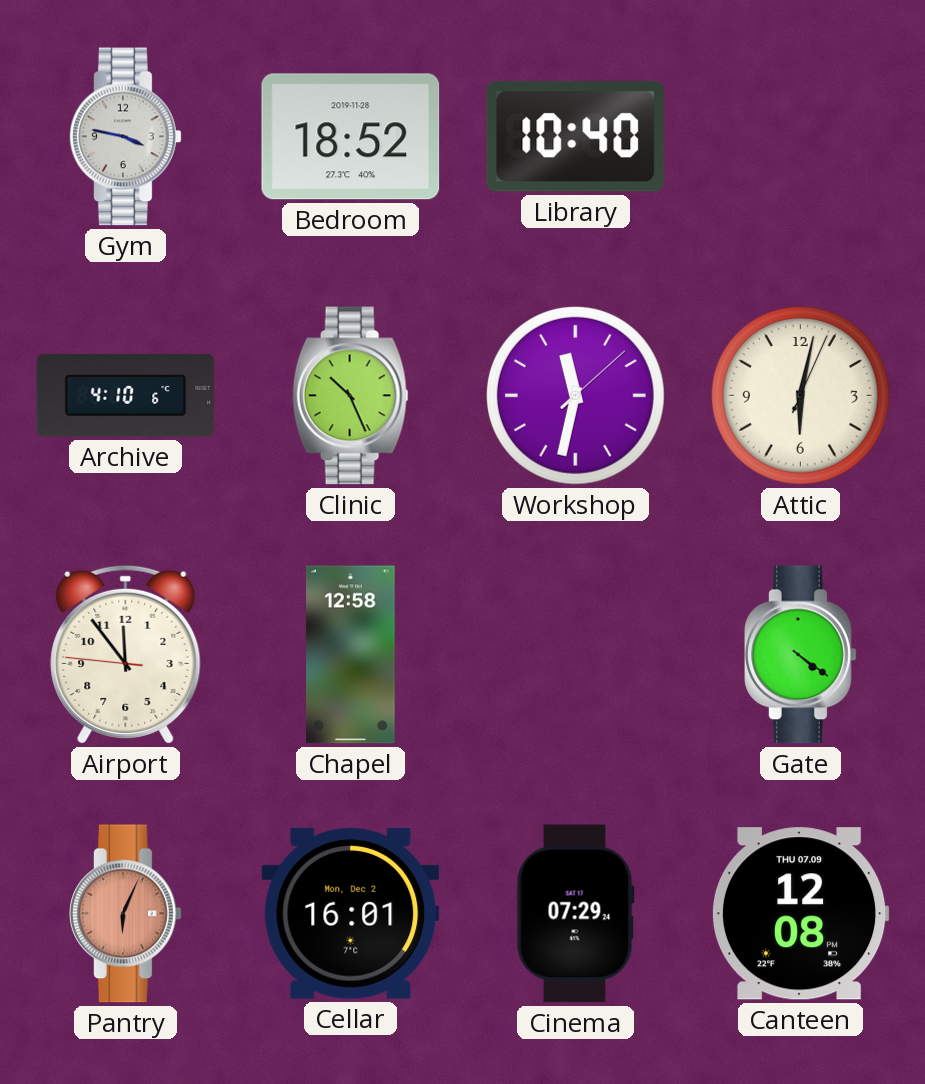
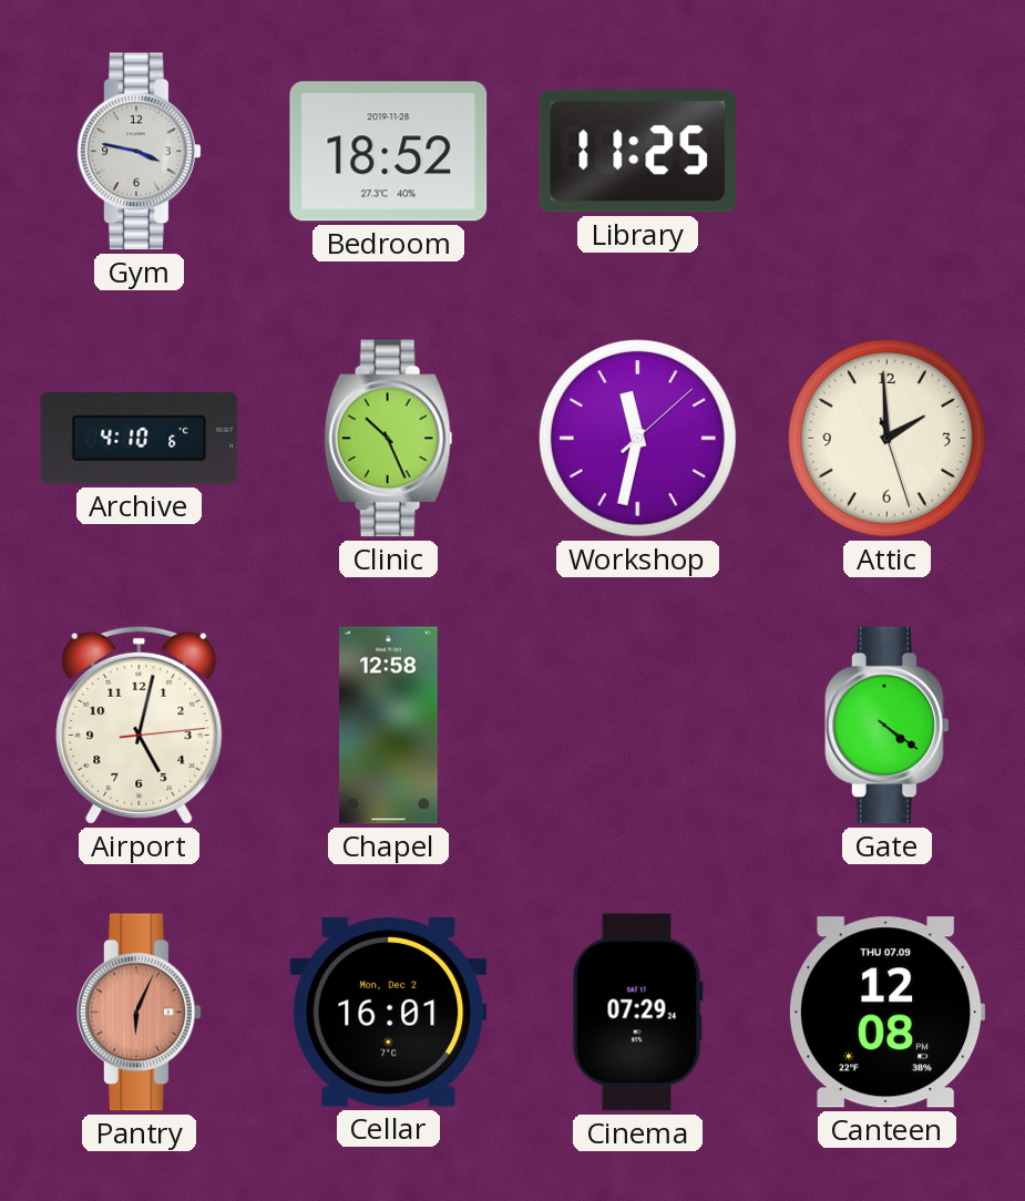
Library: 10:40 -> 11:25 (638, 152)
Attic: 6:02 -> 1:59 (886, 438)
Airport: 11:53 -> 5:02 (140, 725)
